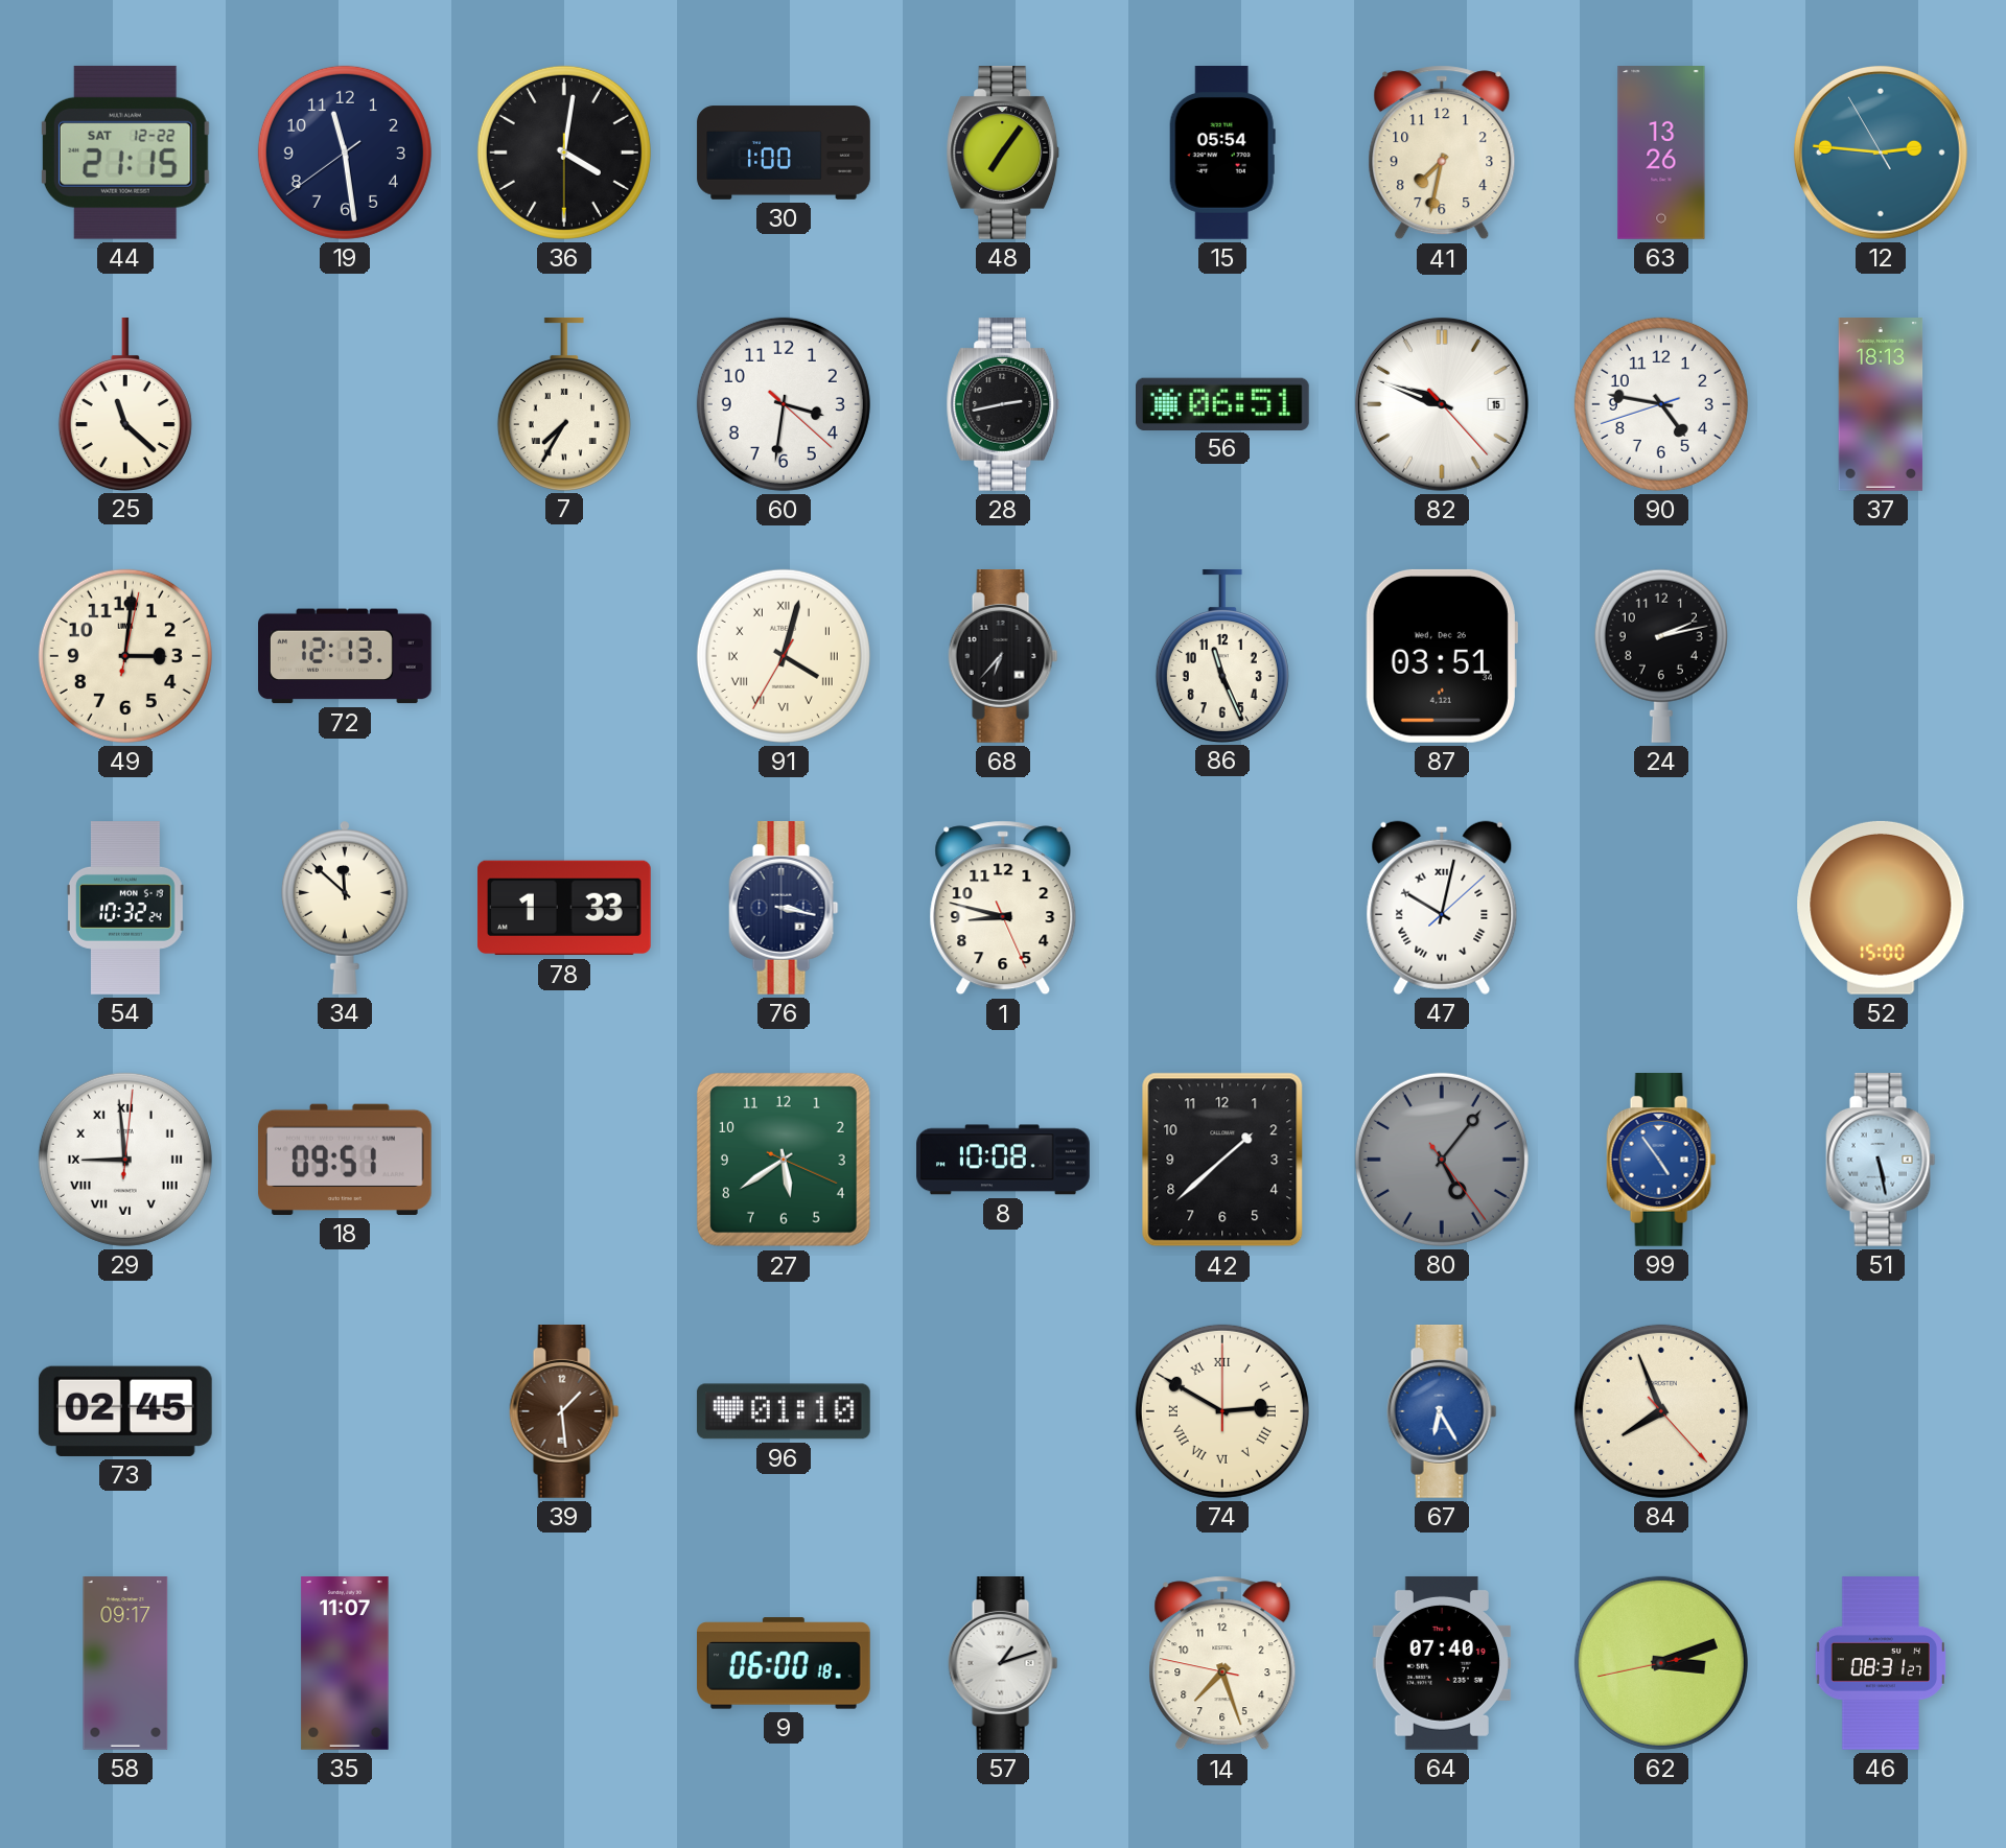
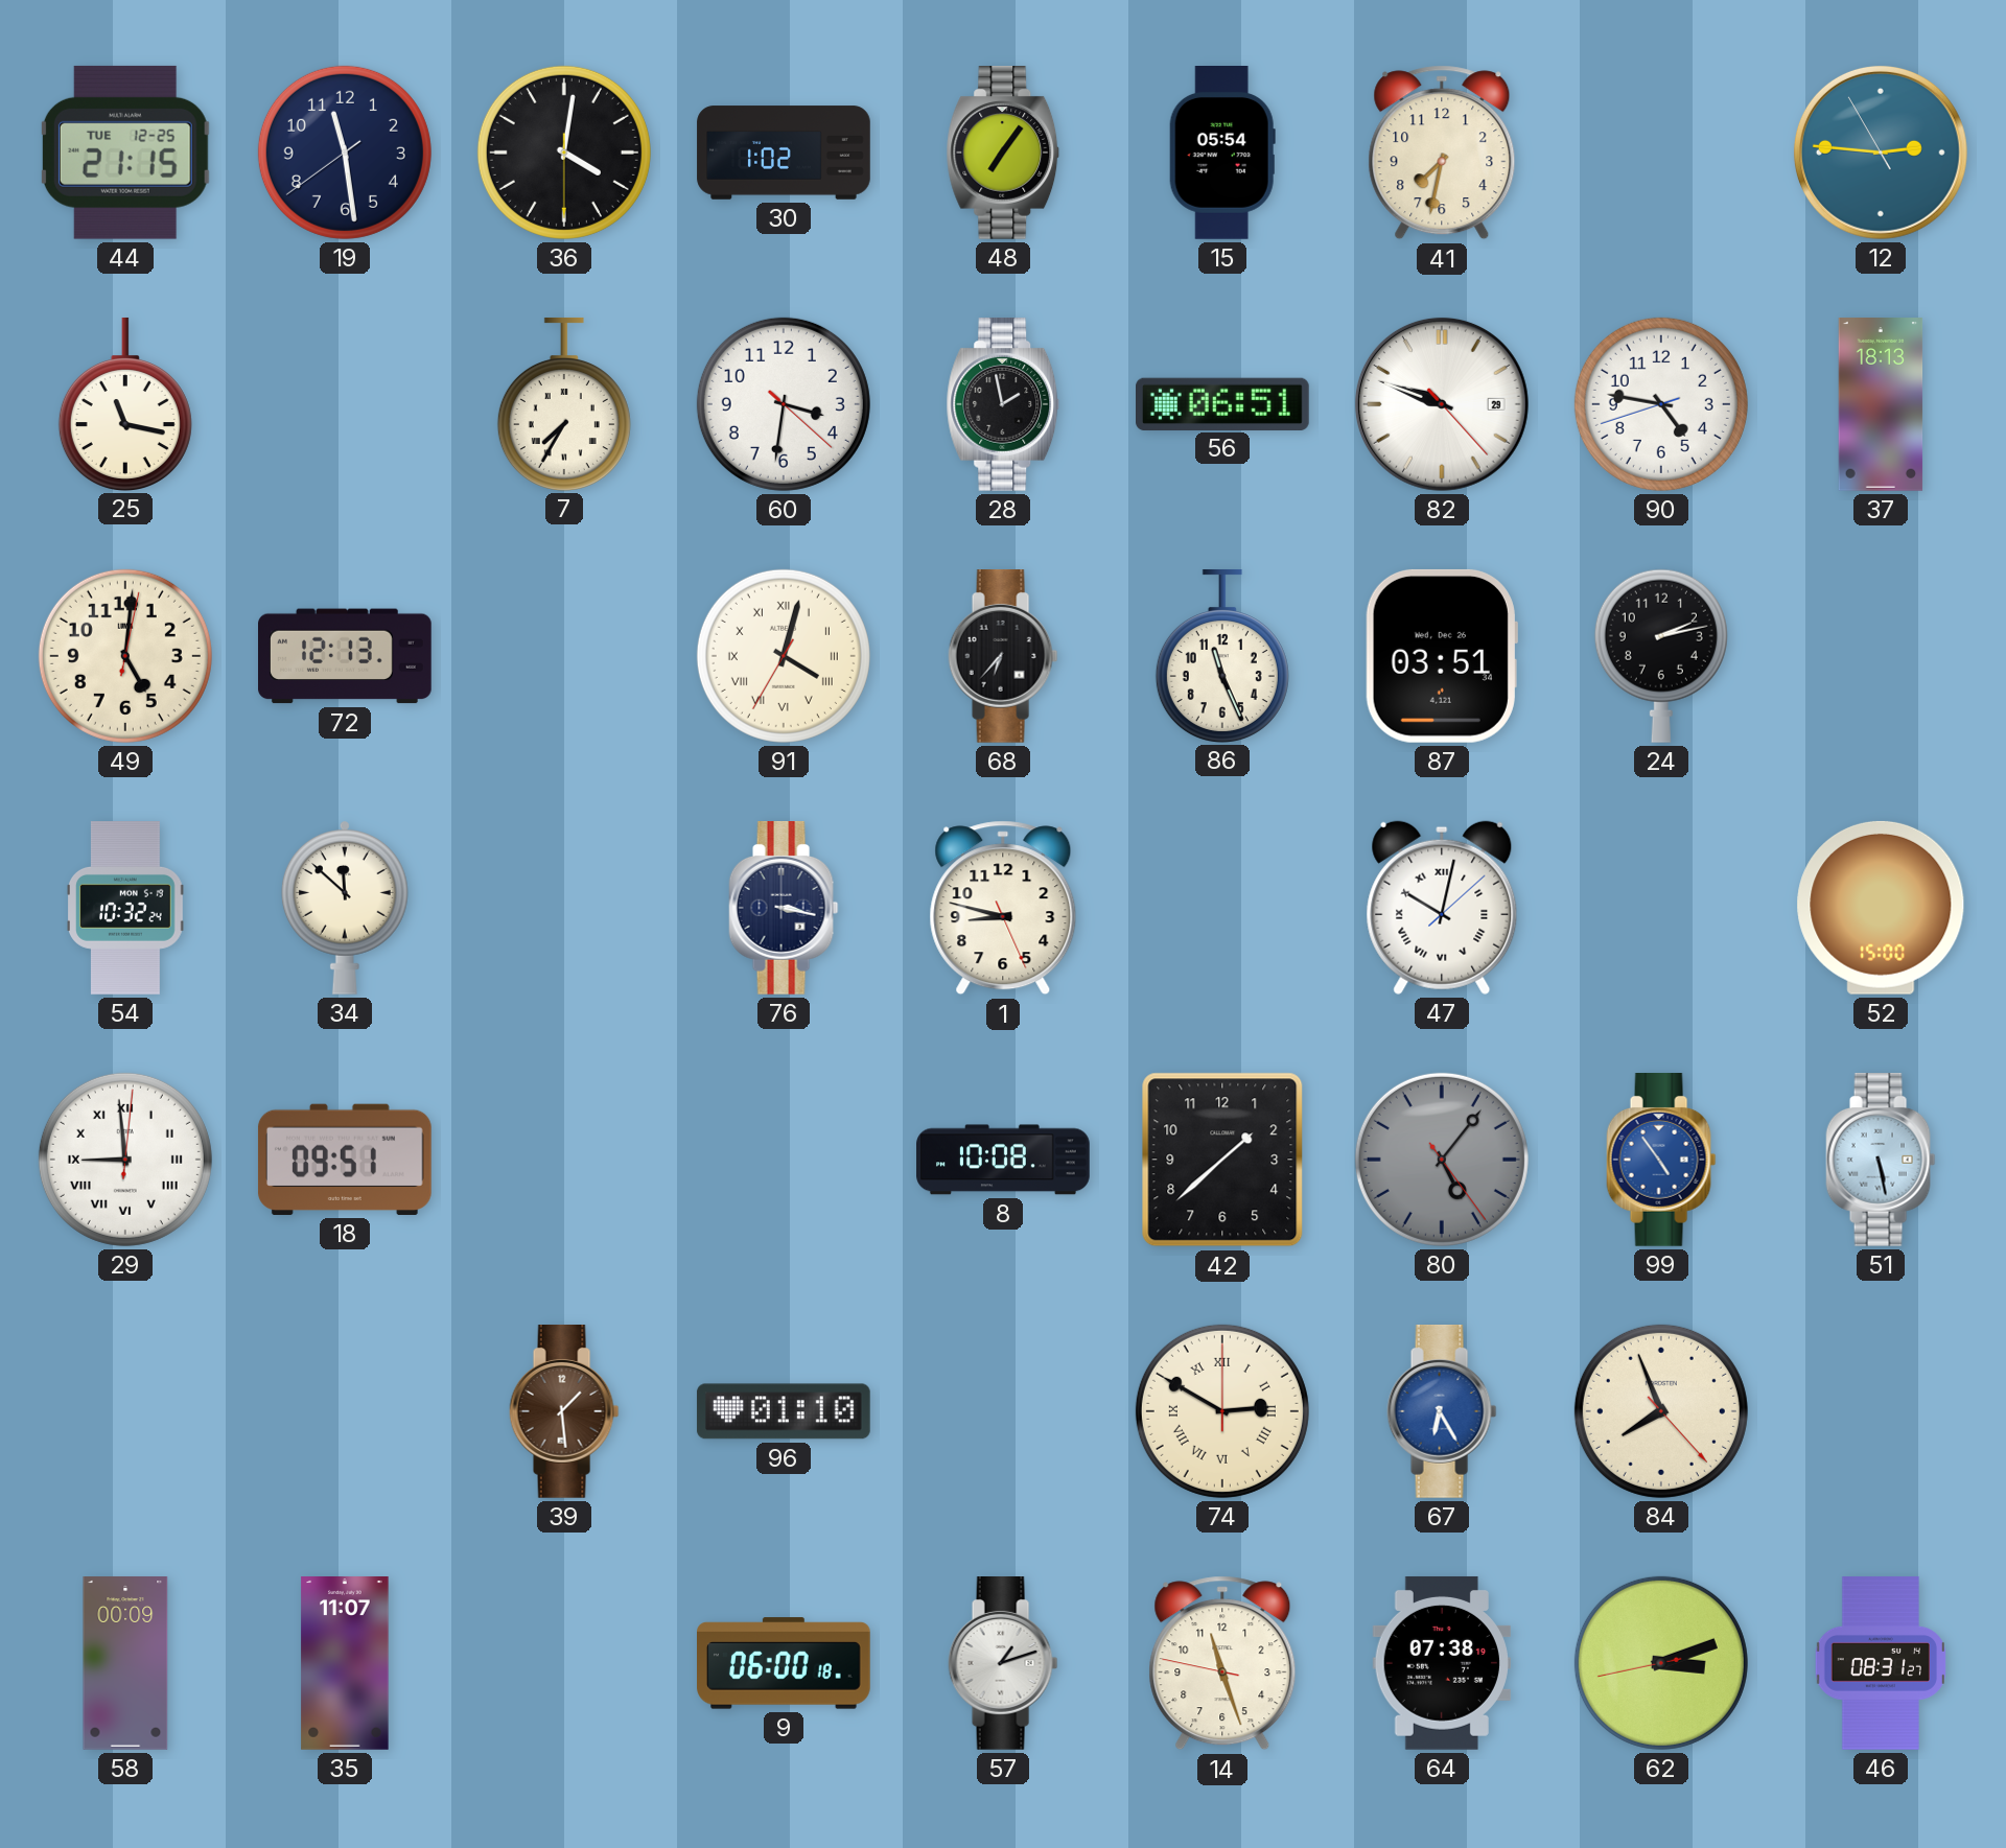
44 date: SAT 12-22 -> TUE 12-25 (125, 153)
30: 1:00 -> 1:02 (784, 153)
63: 13:26 -> none (1661, 154)
25: 11:22 -> 11:17 (125, 403)
28: 2:43 -> 1:58 (1003, 405)
82 date: 15 -> 29 (1442, 404)
49: 3:01 -> 5:01 (125, 656)
78: 1:33 -> none (565, 908)
27: 5:39 -> none (784, 1160)
73: 02:45 -> none (125, 1411)
58: 09:17 -> 00:09 (125, 1664)
14: 7:26 -> 11:26 (1222, 1663)
64: 07:40 -> 07:38 (1442, 1663)
